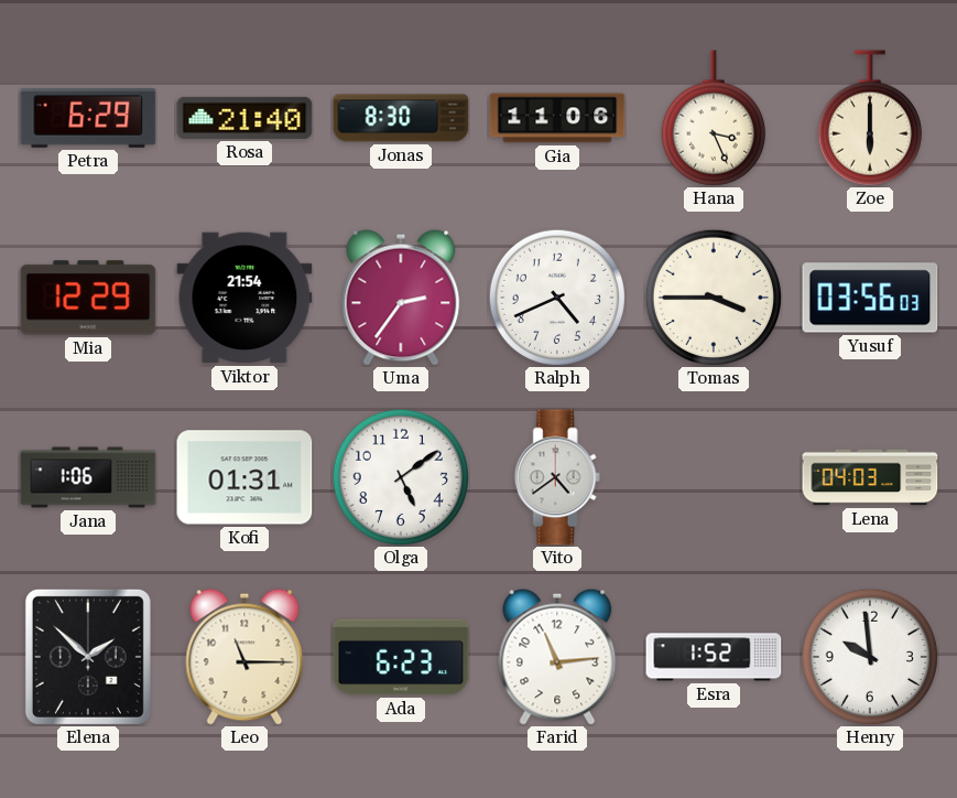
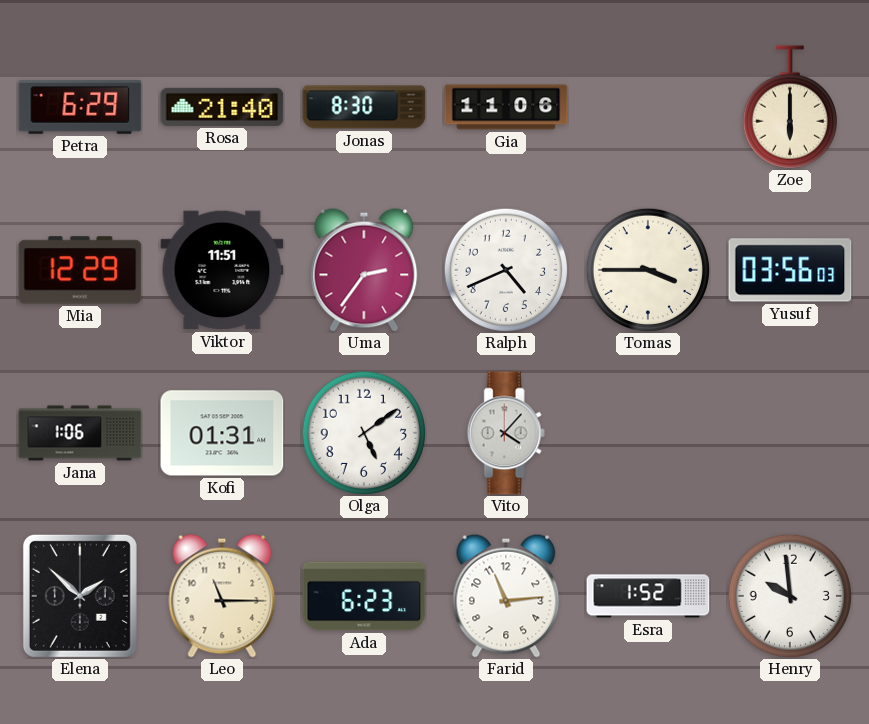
Hana: 3:26 -> none (714, 118)
Viktor: 21:54 -> 11:51 (222, 270)
Vito: 4:39 -> 4:07 (506, 433)
Lena: 04:03 -> none (870, 477)
